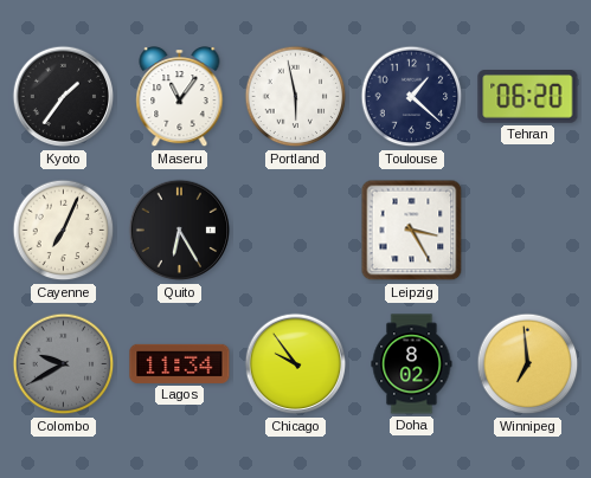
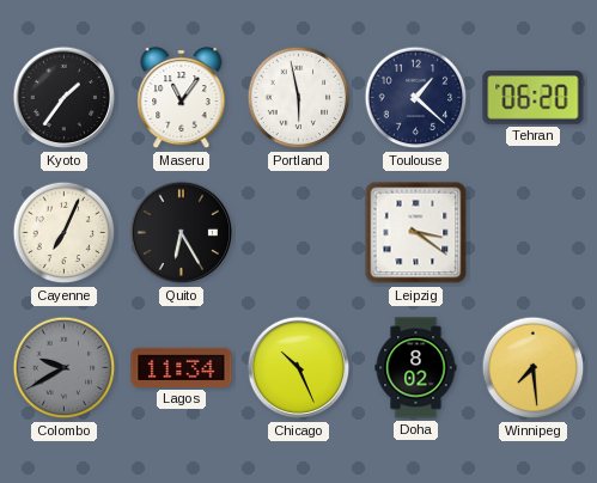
Leipzig: 3:25 -> 3:21 (416, 233)
Chicago: 9:54 -> 10:26 (299, 368)
Winnipeg: 6:59 -> 7:29 (534, 368)
